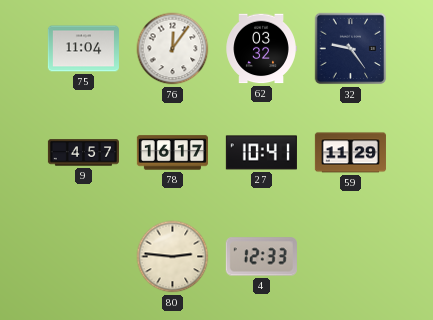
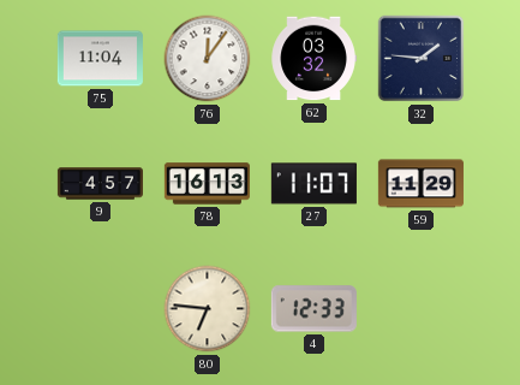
32: 9:24 -> 1:46 (422, 59)
78: 16:17 -> 16:13 (207, 184)
27: 10:41 -> 11:07 (313, 184)
80: 2:46 -> 6:46 (208, 309)
